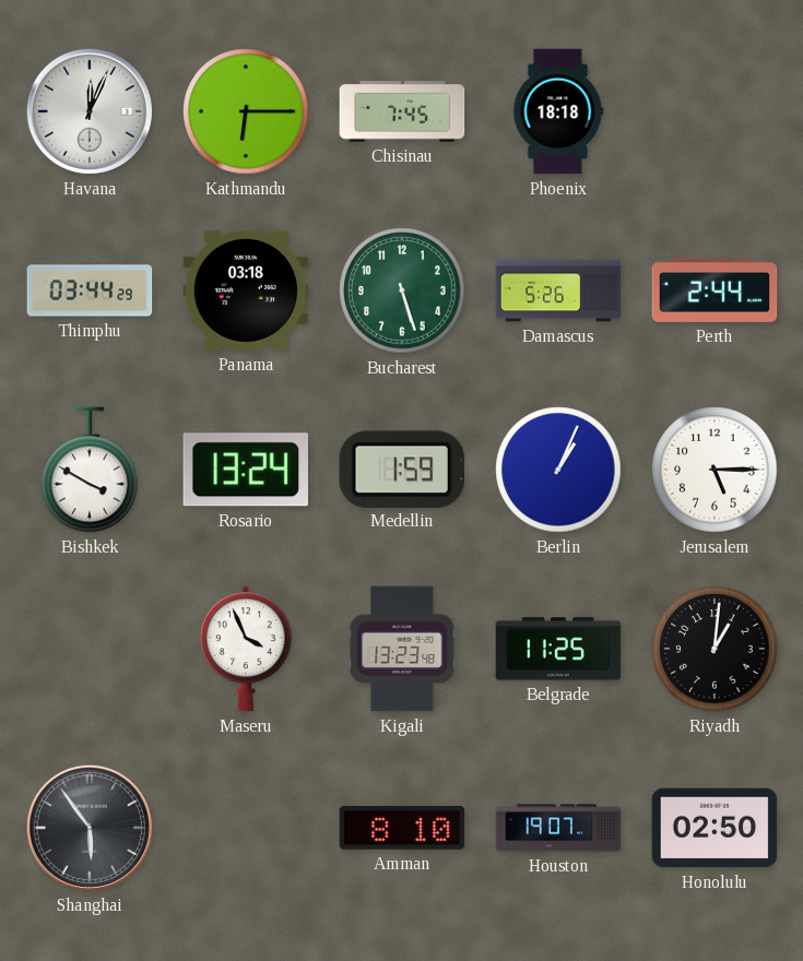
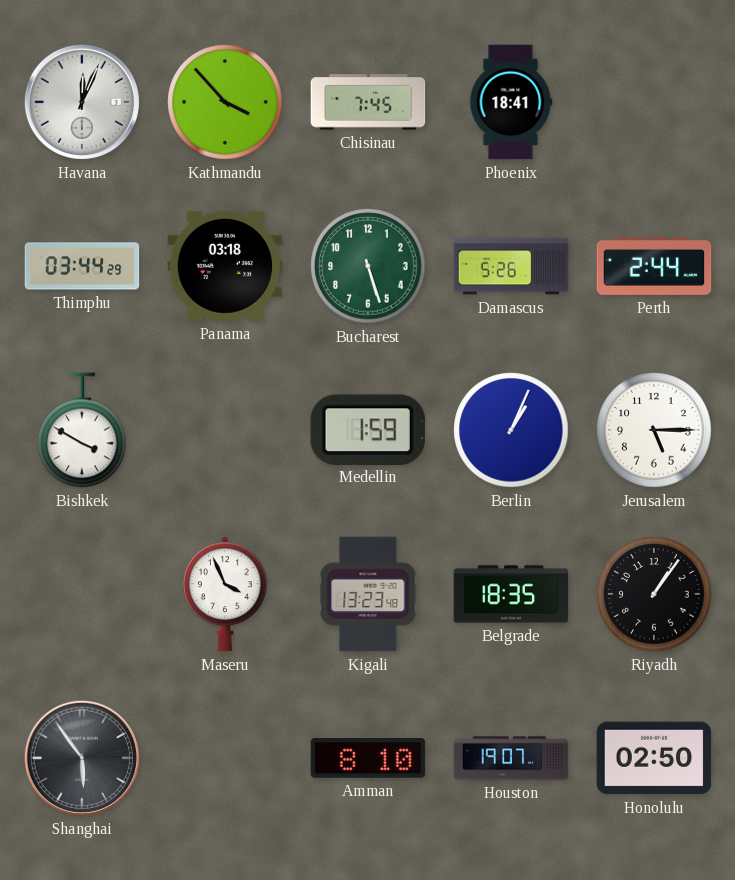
Kathmandu: 6:15 -> 3:53 (225, 102)
Phoenix: 18:18 -> 18:41 (511, 102)
Rosario: 13:24 -> none (246, 470)
Belgrade: 11:25 -> 18:35 (511, 594)
Riyadh: 1:01 -> 1:06 (654, 594)
